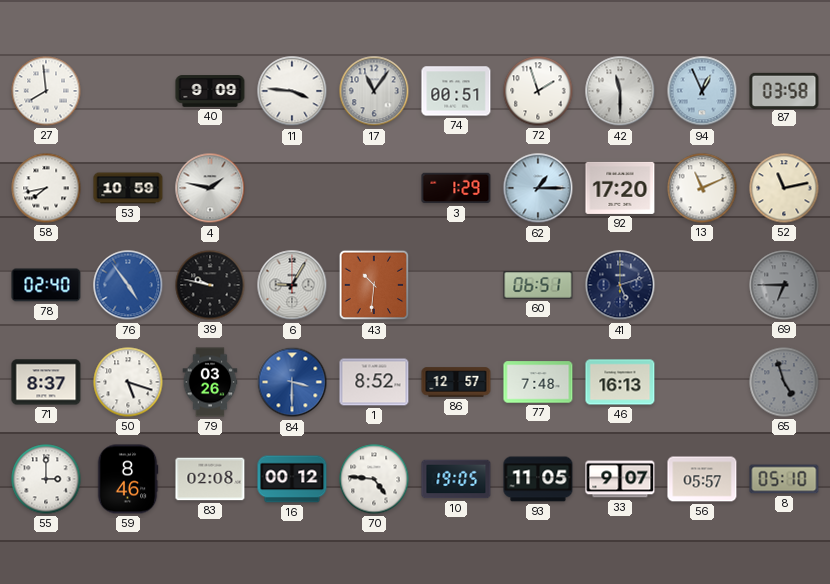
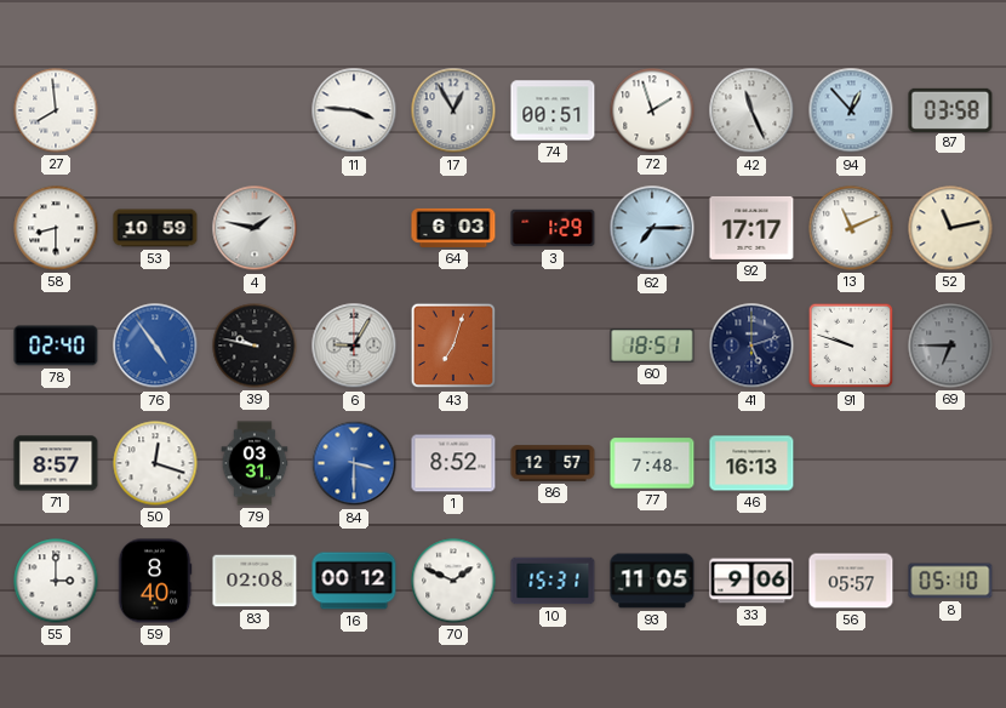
40: 9:09 -> none (210, 91)
17: 11:06 -> 12:55 (453, 110)
42: 11:30 -> 11:26 (751, 110)
94: 12:56 -> 12:53 (851, 110)
58: 7:43 -> 8:30 (56, 228)
64: none -> 6:03 (453, 228)
62: 1:15 -> 7:15 (652, 228)
92: 17:20 -> 17:17 (751, 228)
43: 10:31 -> 7:03 (453, 346)
60: 06:51 -> 18:51 (652, 346)
91: none -> 9:48 (851, 346)
71: 8:37 -> 8:57 (56, 463)
50: 5:18 -> 12:18 (155, 463)
79: 03:26 -> 03:31 (255, 463)
65: 4:57 -> none (784, 382)
59: 8:46 -> 8:40 (155, 581)
70: 4:46 -> 1:49 (453, 581)
10: 19:05 -> 15:31 (553, 581)
33: 9:07 -> 9:06 (751, 581)
